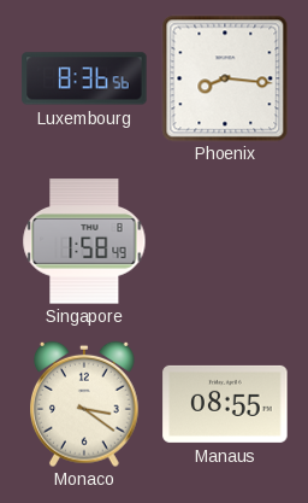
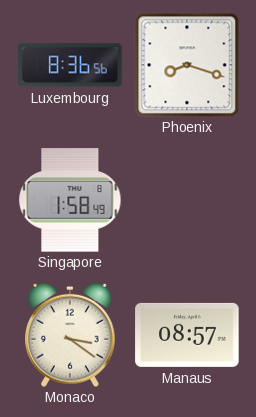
Phoenix: 8:16 -> 8:18 (187, 65)
Manaus: 08:55 -> 08:57 (187, 335)
